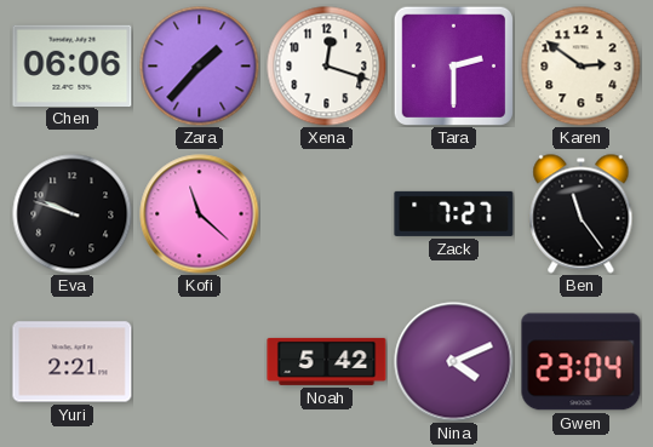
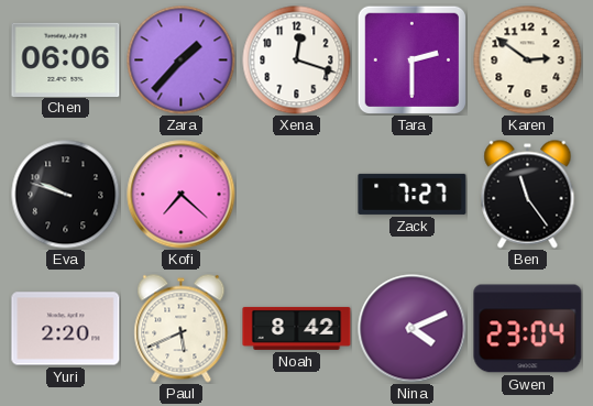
Kofi: 11:22 -> 7:22 (182, 195)
Yuri: 2:21 -> 2:20 (66, 329)
Paul: none -> 5:41 (182, 329)
Noah: 5:42 -> 8:42 (297, 328)
